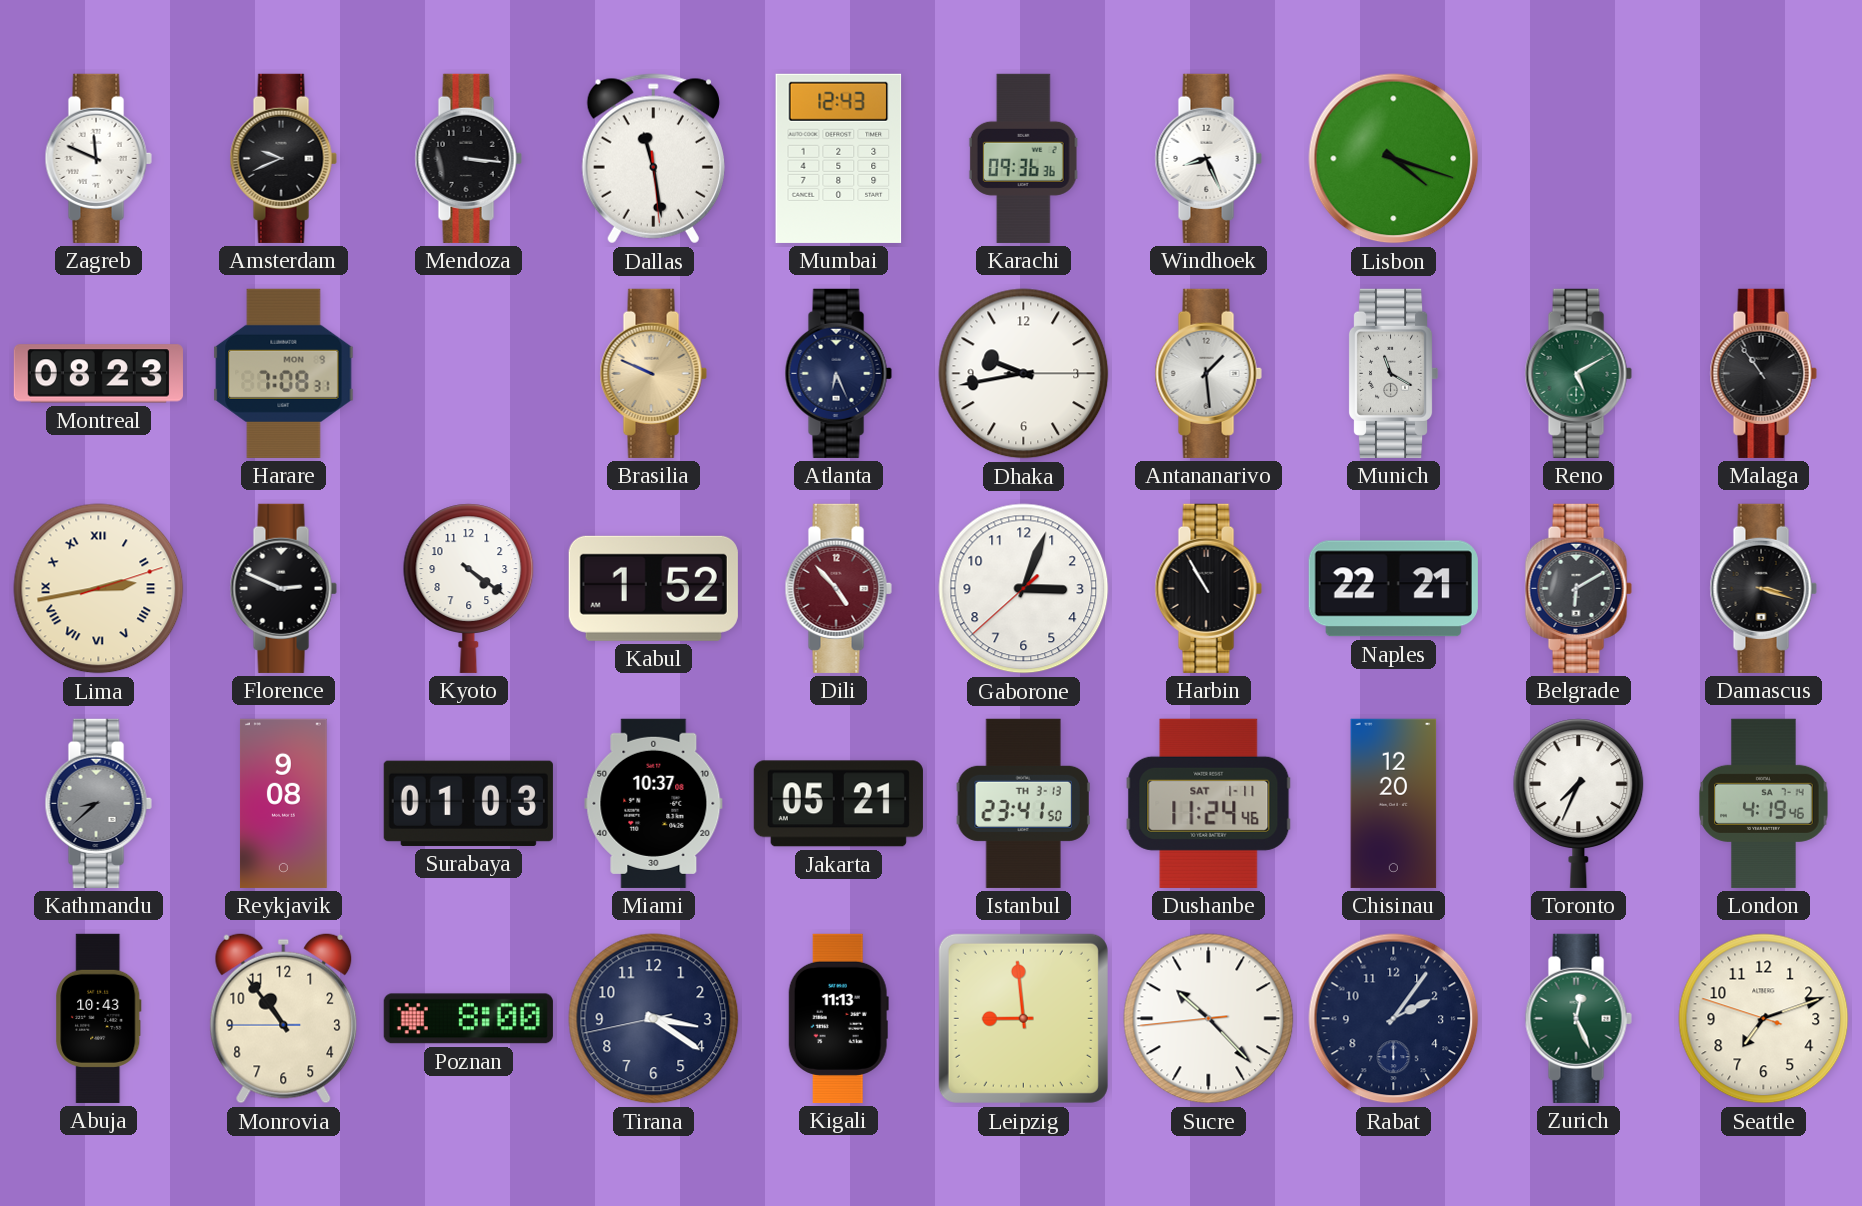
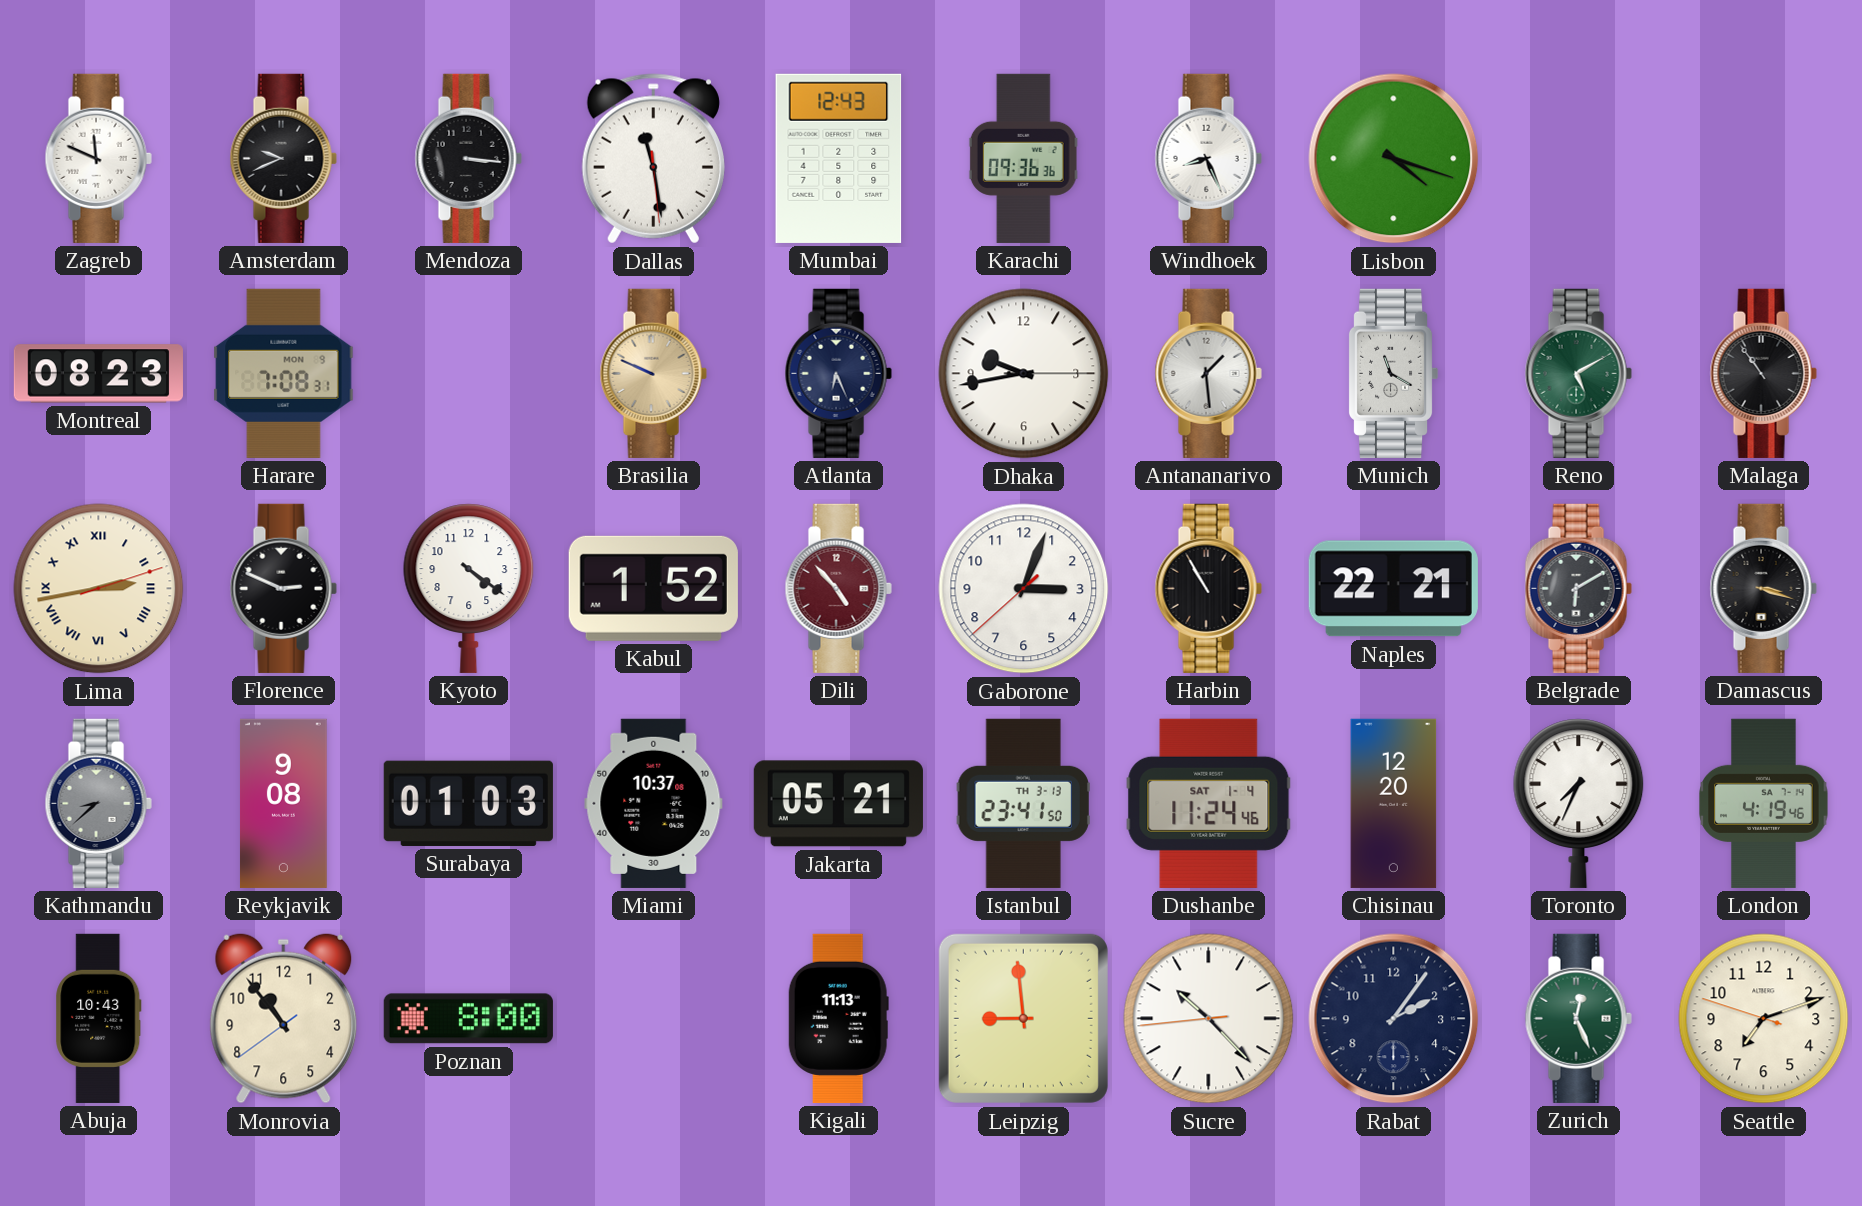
Dushanbe date: SAT 1-11 -> SAT 1-4 (1209, 803)
Monrovia: 10:53:45 -> 10:53:39 (284, 1018)
Tirana: 3:20 -> none (654, 1019)
